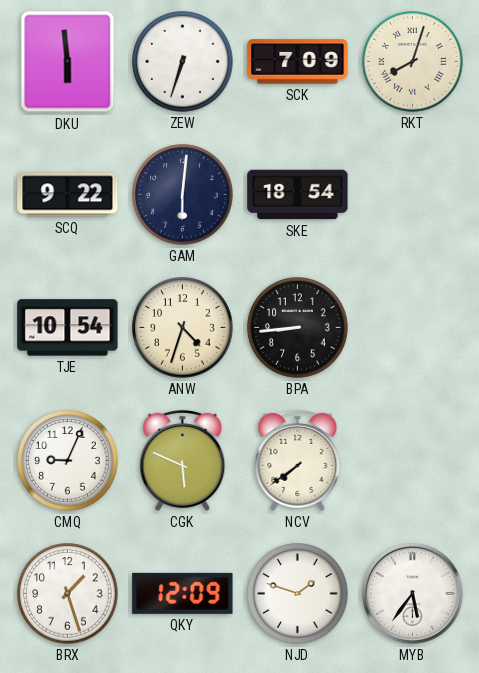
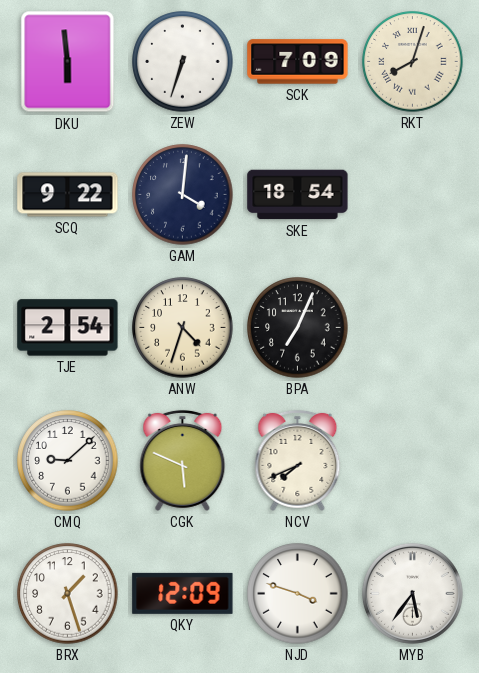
GAM: 6:01 -> 4:01 (183, 195)
TJE: 10:54 -> 2:54 (68, 328)
BPA: 8:44 -> 7:04 (298, 328)
CMQ: 9:04 -> 9:08 (68, 461)
NCV: 7:39 -> 7:41 (298, 460)
NJD: 1:48 -> 3:48 (298, 594)
